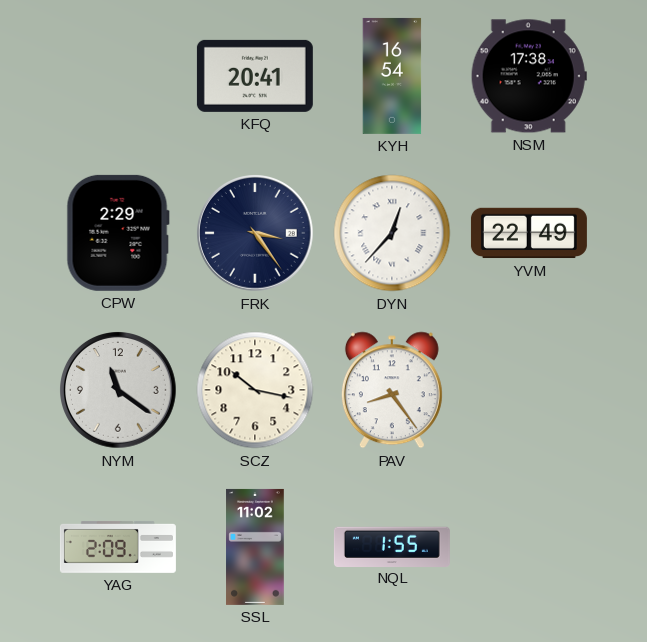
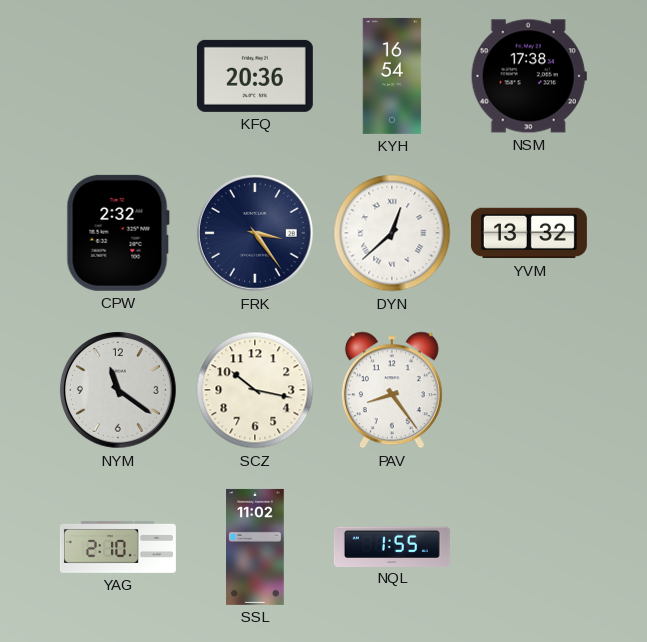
KFQ: 20:41 -> 20:36 (255, 76)
CPW: 2:29 -> 2:32 (118, 233)
DYN: 12:37 -> 12:38 (392, 233)
YVM: 22:49 -> 13:32 (529, 233)
YAG: 2:09 -> 2:10 (118, 547)
